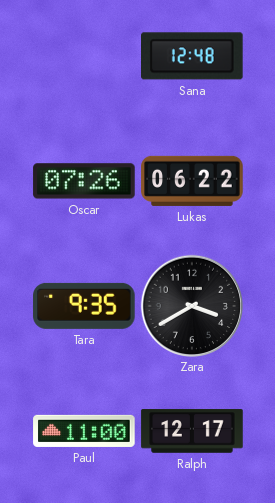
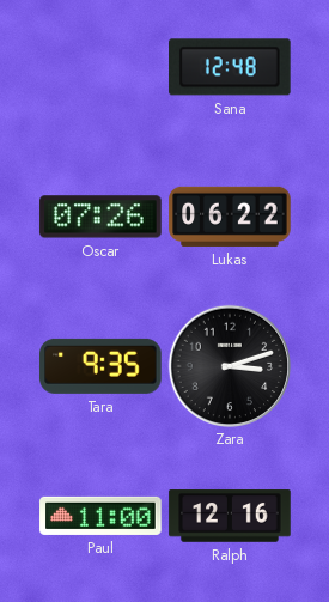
Zara: 3:40 -> 3:12 (230, 366)
Ralph: 12:17 -> 12:16 (230, 516)
